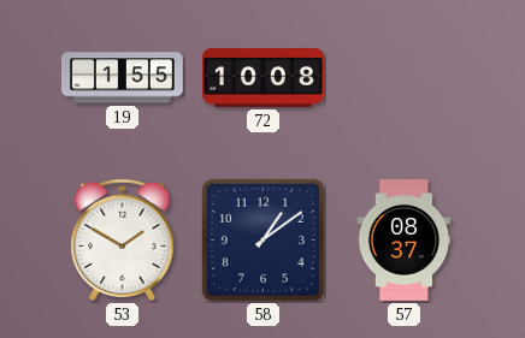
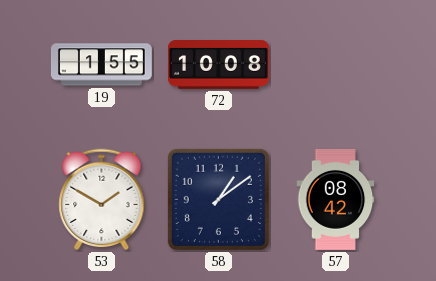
57: 08:37 -> 08:42 (336, 200)
